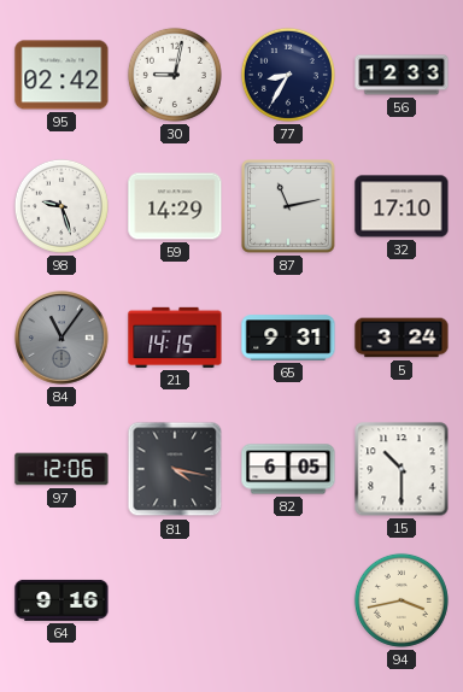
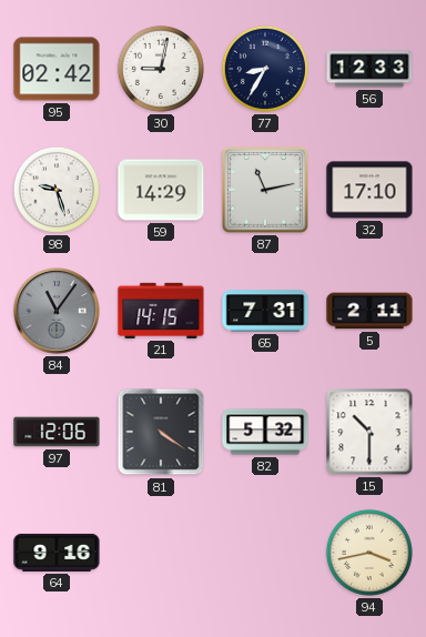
65: 9:31 -> 7:31 (265, 311)
5: 3:24 -> 2:11 (369, 311)
81: 4:17 -> 4:21 (161, 432)
82: 6:05 -> 5:32 (265, 432)
